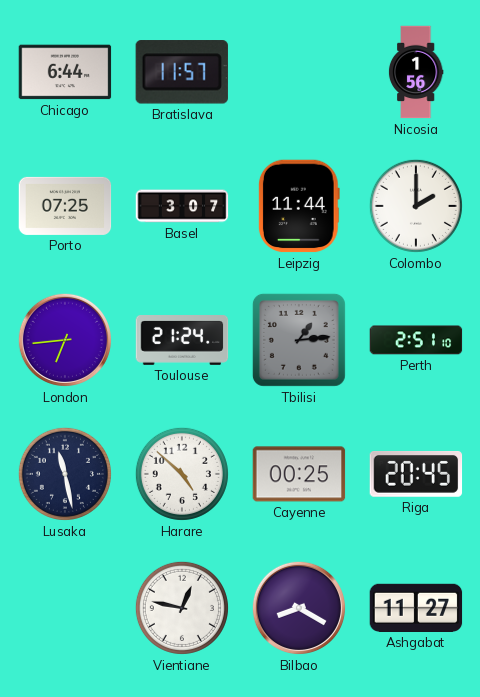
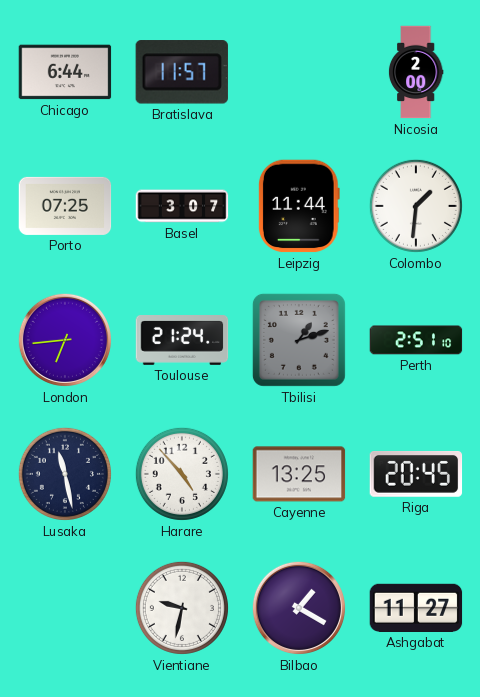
Nicosia: 1:56 -> 2:00 (416, 72)
Colombo: 2:00 -> 1:31 (416, 206)
Tbilisi: 1:14 -> 1:12 (299, 340)
Harare: 4:52 -> 4:53 (182, 474)
Cayenne: 00:25 -> 13:25 (299, 474)
Vientiane: 12:47 -> 9:32 (182, 608)
Bilbao: 8:20 -> 1:20 (299, 608)
